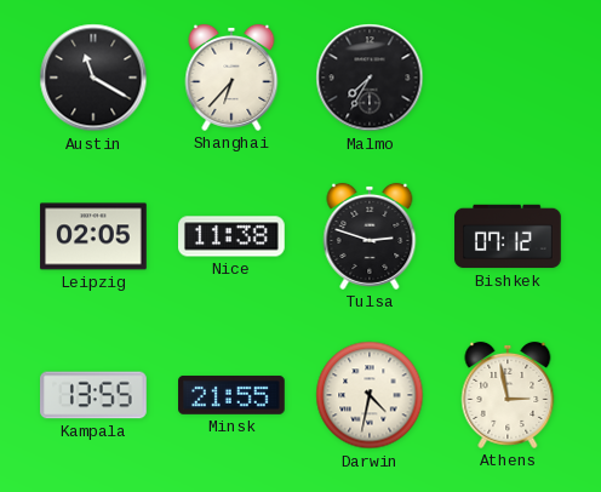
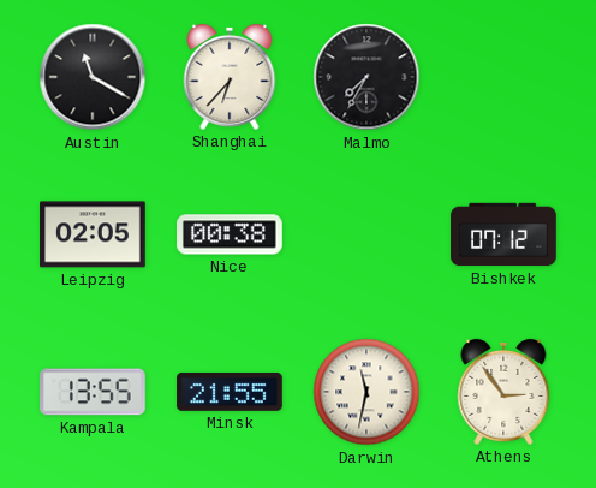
Nice: 11:38 -> 00:38 (230, 234)
Tulsa: 2:48 -> none (370, 236)
Darwin: 4:32 -> 11:32 (366, 392)
Athens: 2:58 -> 2:54 (503, 392)
